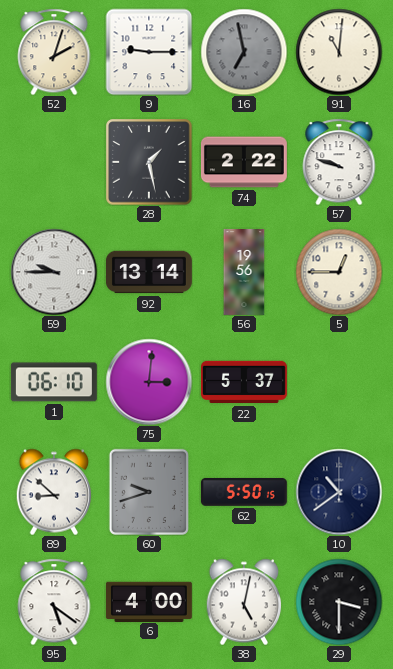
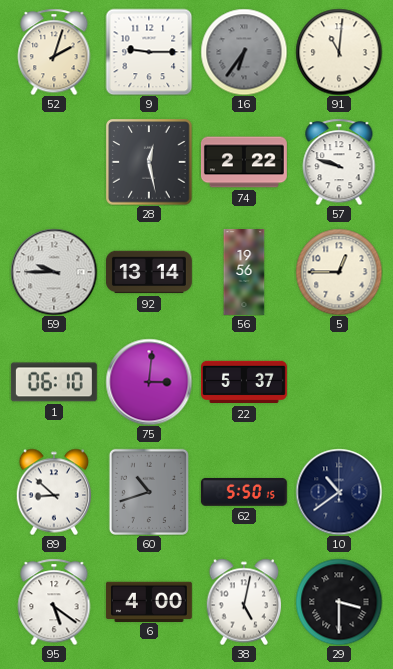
16: 6:58 -> 6:36 (244, 52)
28: 1:28 -> 12:28 (149, 162)
60: 9:42 -> 10:42 (149, 492)
